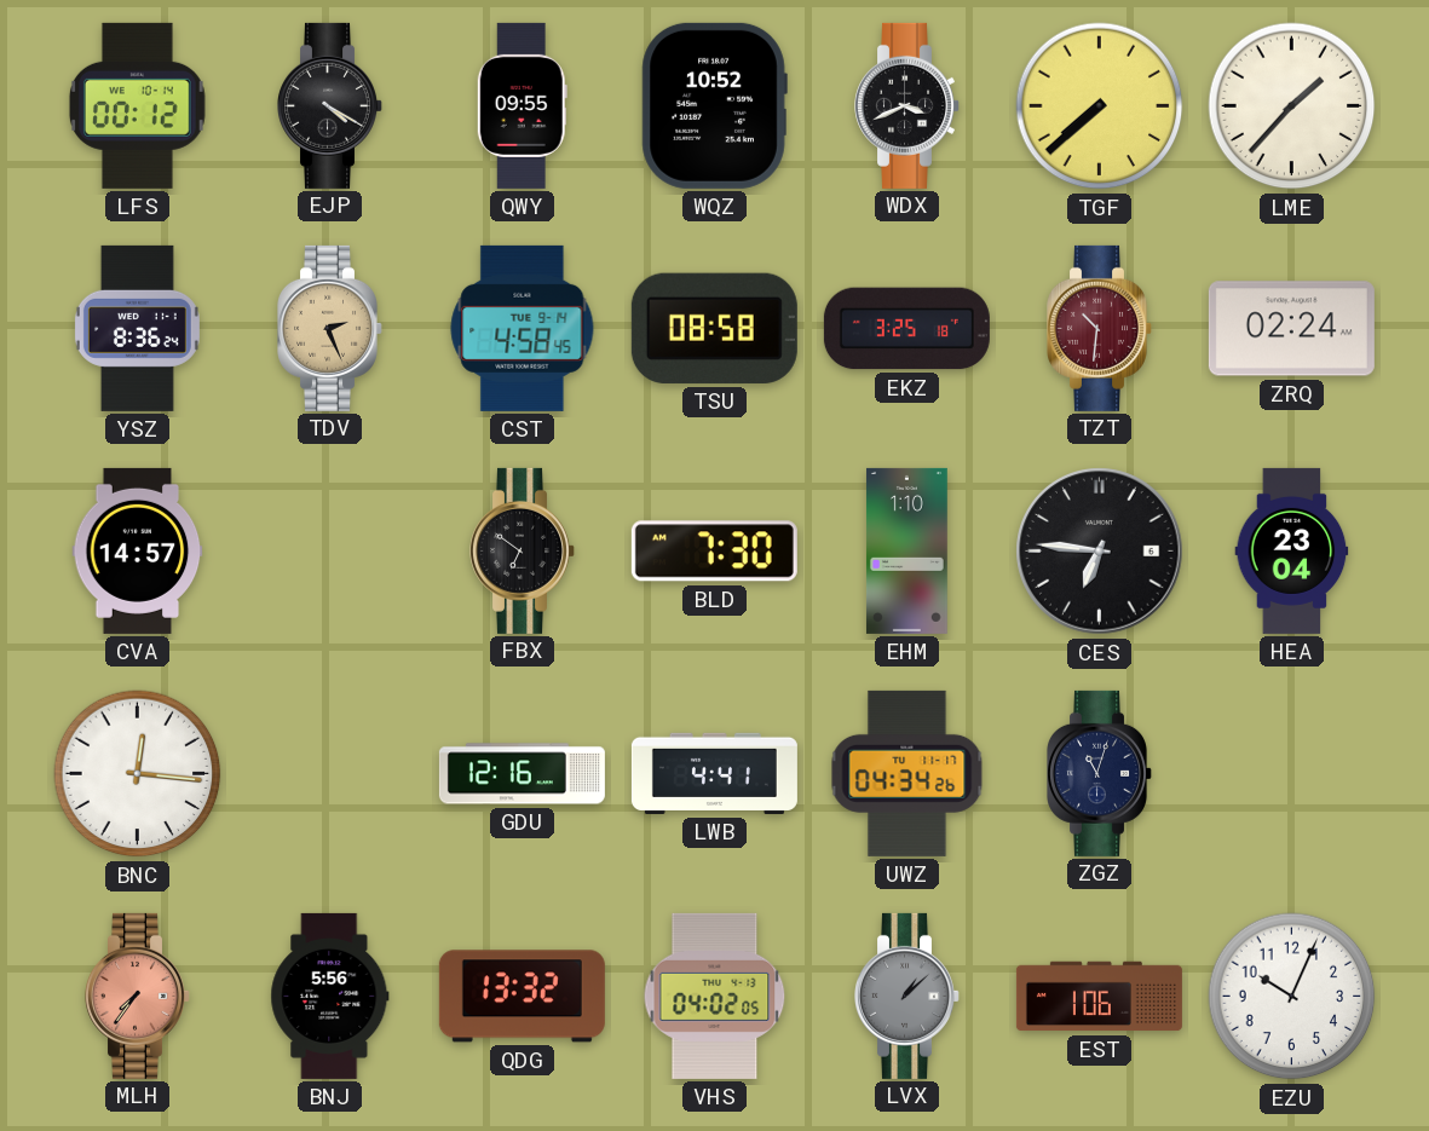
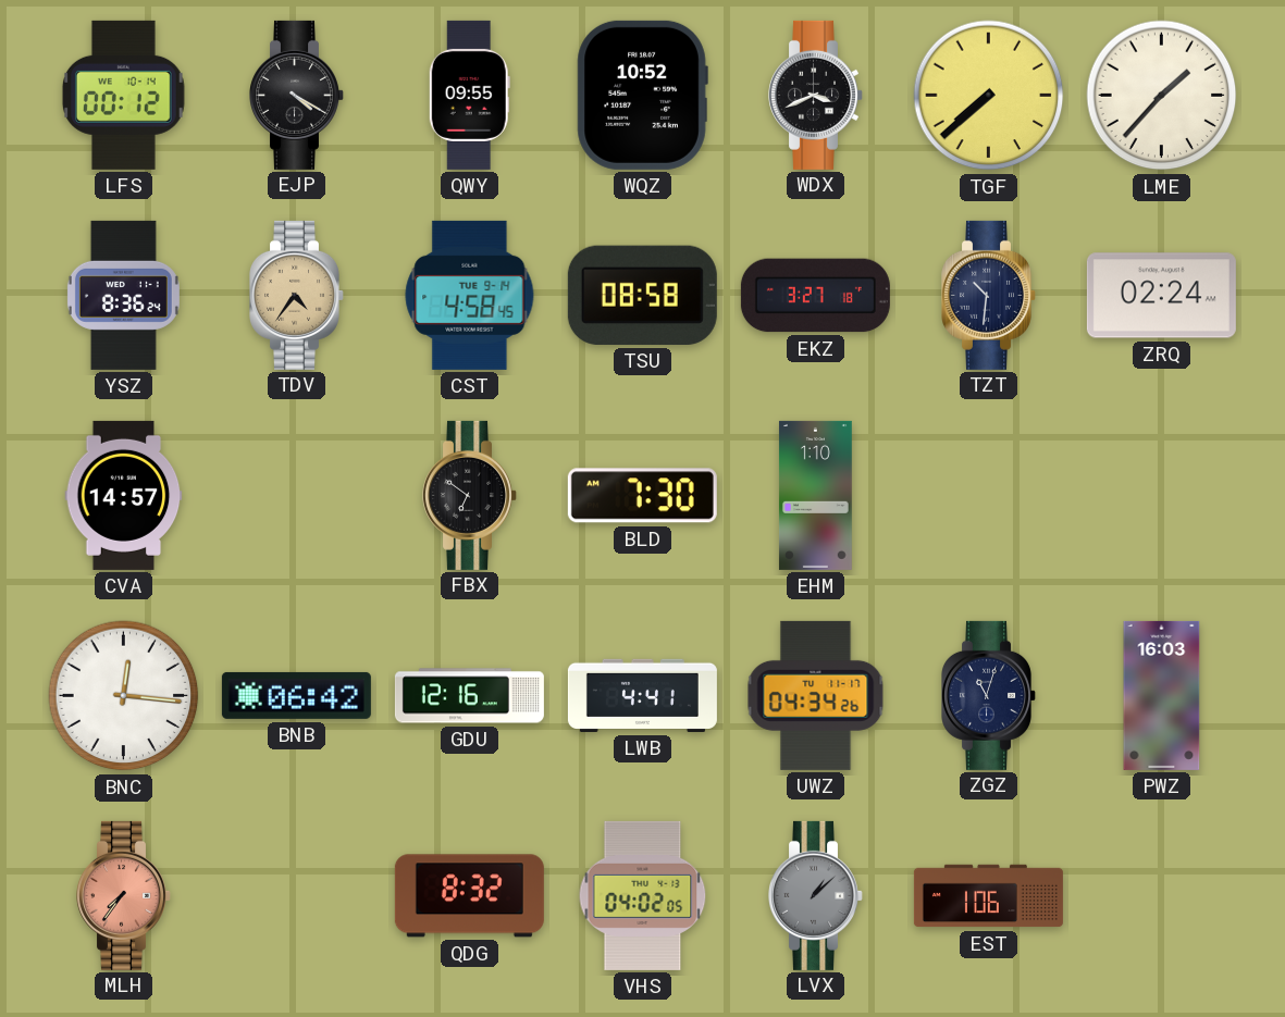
TDV: 2:26 -> 4:36 (297, 295)
EKZ: 3:25 -> 3:27 (815, 296)
TZT dial: burgundy -> navy (989, 295)
CES: 6:46 -> none (1100, 552)
HEA: 23:04 -> none (1292, 550)
BNB: none -> 06:42 (296, 695)
PWZ: none -> 16:03 (1162, 695)
BNJ: 5:56 -> none (330, 996)
QDG: 13:32 -> 8:32 (469, 896)
EZU: 10:04 -> none (1292, 997)
